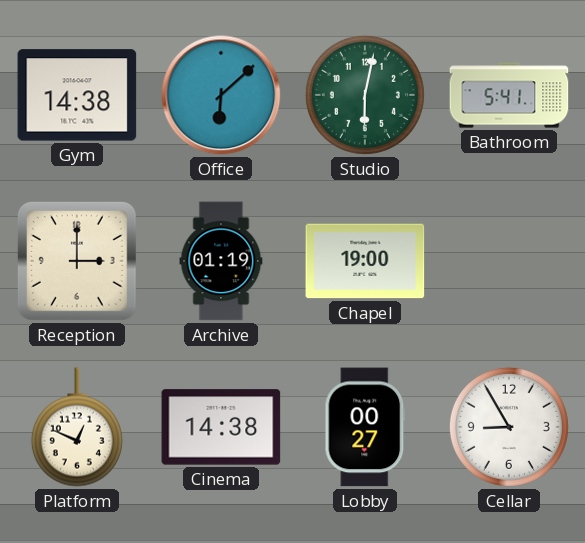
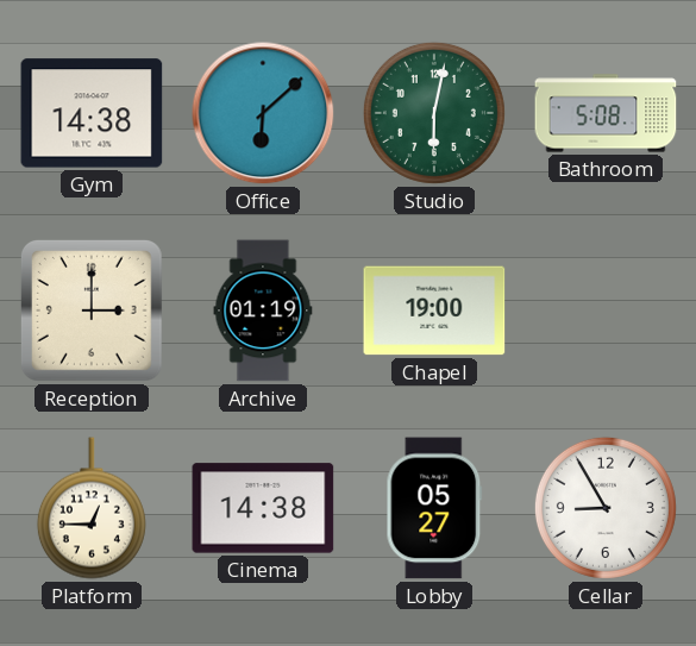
Bathroom: 5:41 -> 5:08 (606, 113)
Platform: 12:49 -> 12:45 (92, 508)
Lobby: 00:27 -> 05:27 (434, 508)
